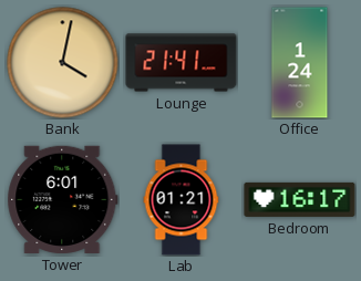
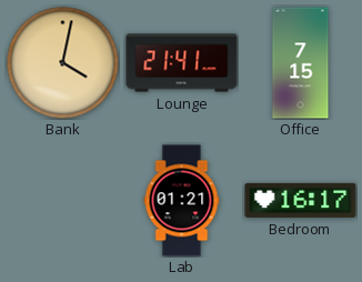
Office: 1:24 -> 7:15 (301, 63)
Tower: 6:01 -> none (63, 199)
